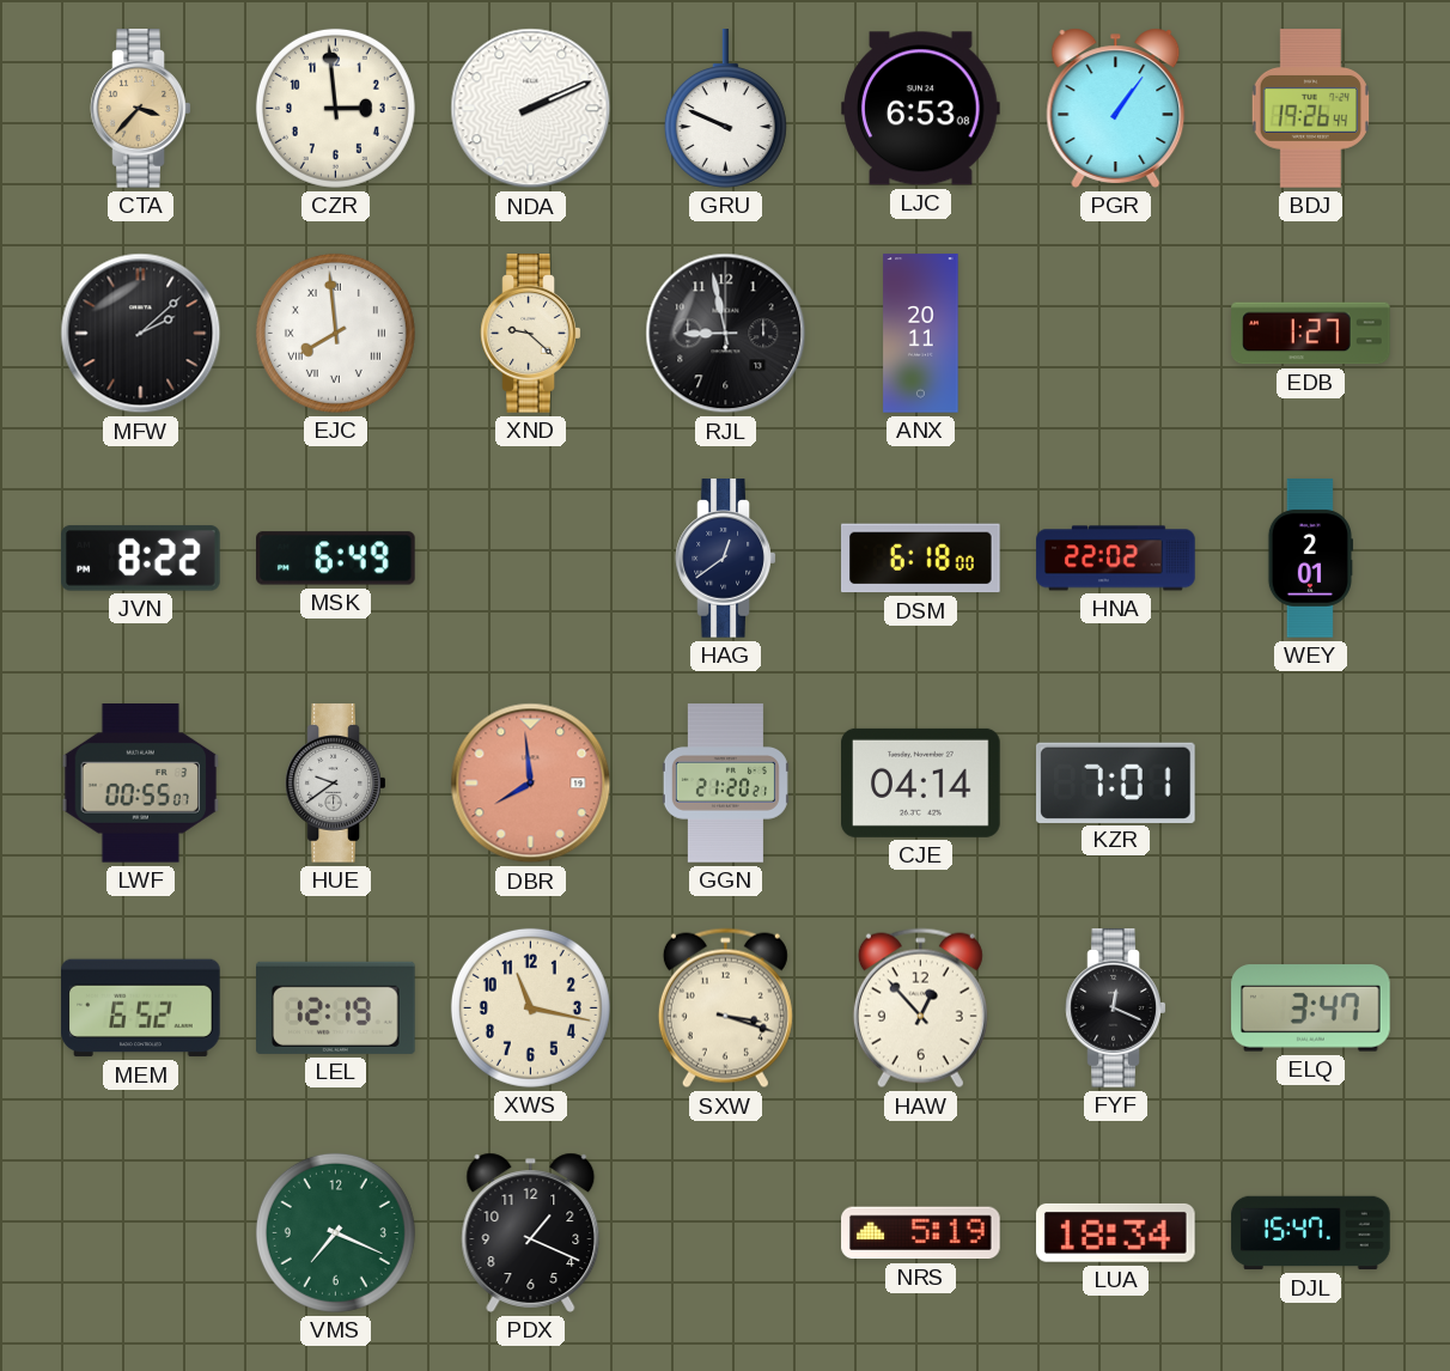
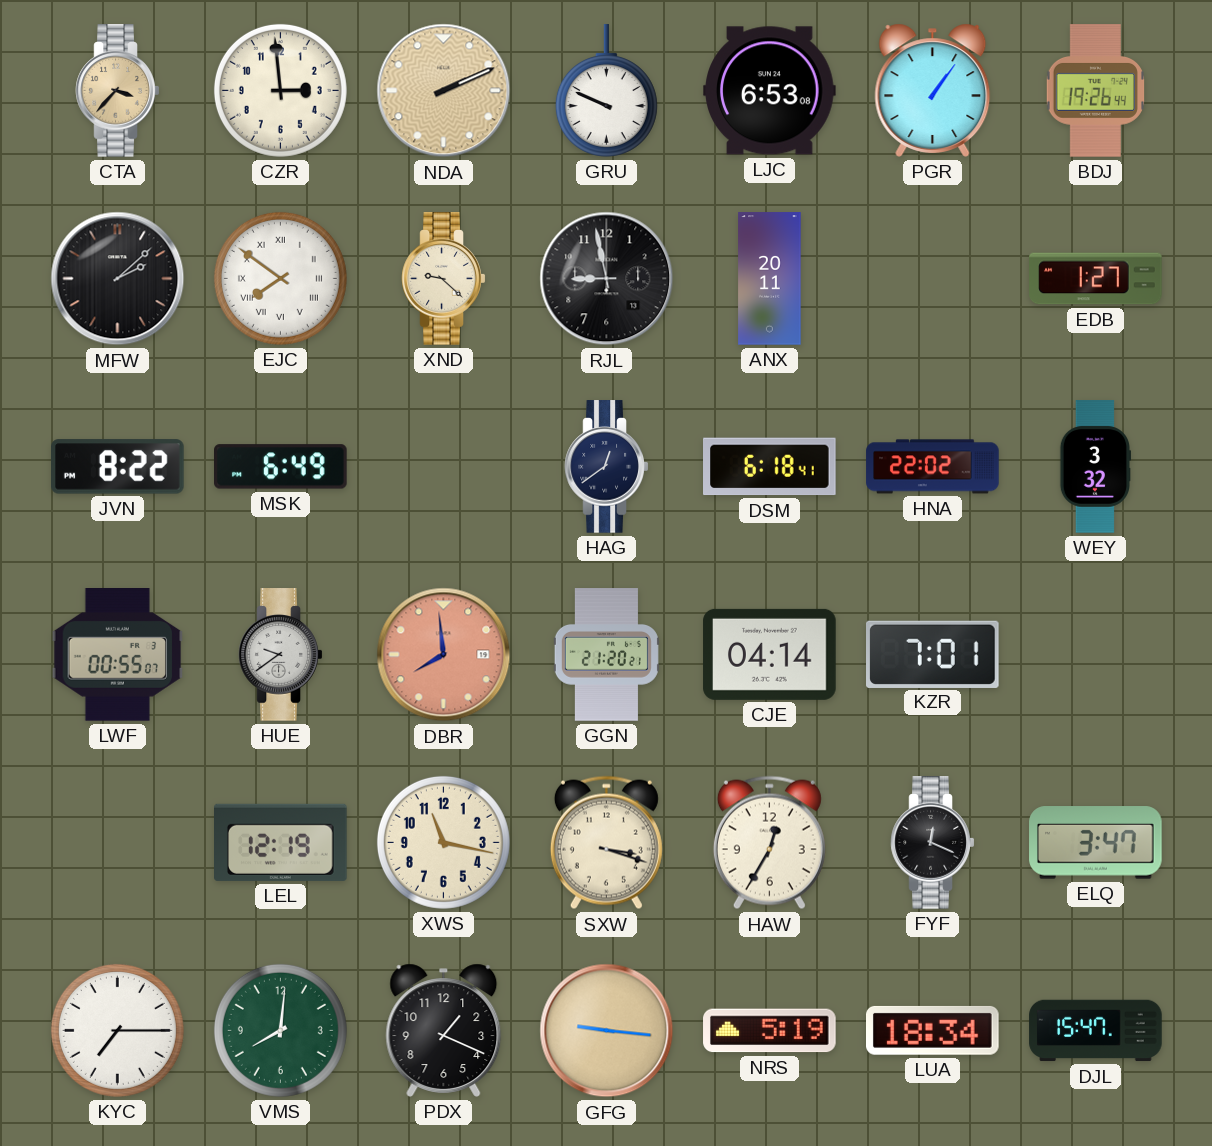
NDA dial: white -> champagne (444, 91)
EJC: 7:59 -> 7:51 (280, 278)
DSM: 6:18:00 -> 6:18:41 (770, 467)
WEY: 2:01 -> 3:32 (1094, 467)
MEM: 6:52 -> none (141, 1009)
HAW: 12:53 -> 12:35 (769, 843)
KYC: none -> 7:15 (117, 1030)
VMS: 7:19 -> 8:01 (280, 1030)
GFG: none -> 9:16 (607, 1031)
